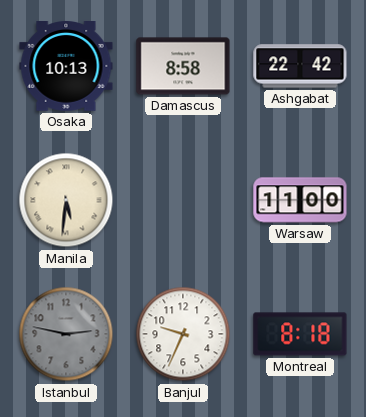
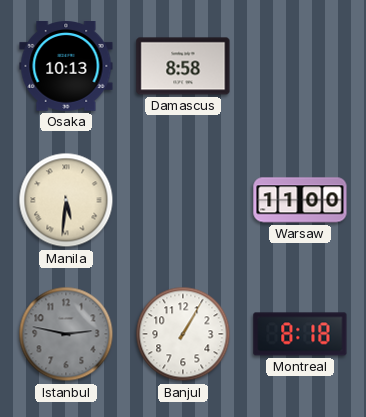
Ashgabat: 22:42 -> none (300, 66)
Banjul: 9:34 -> 1:05 (183, 334)
